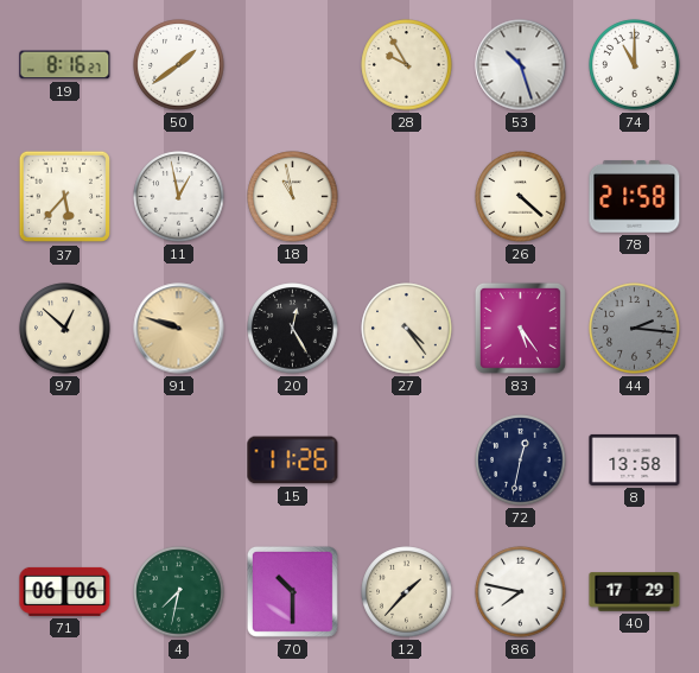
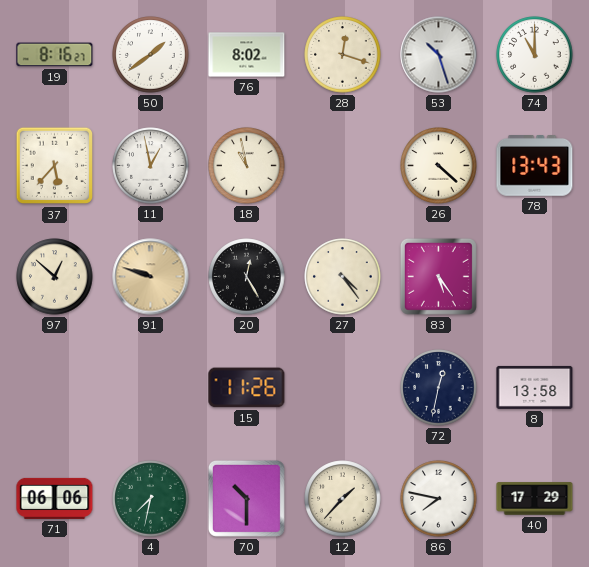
76: none -> 8:02 (247, 55)
28: 9:55 -> 12:18 (343, 55)
78: 21:58 -> 13:43 (535, 166)
44: 2:16 -> none (635, 329)
